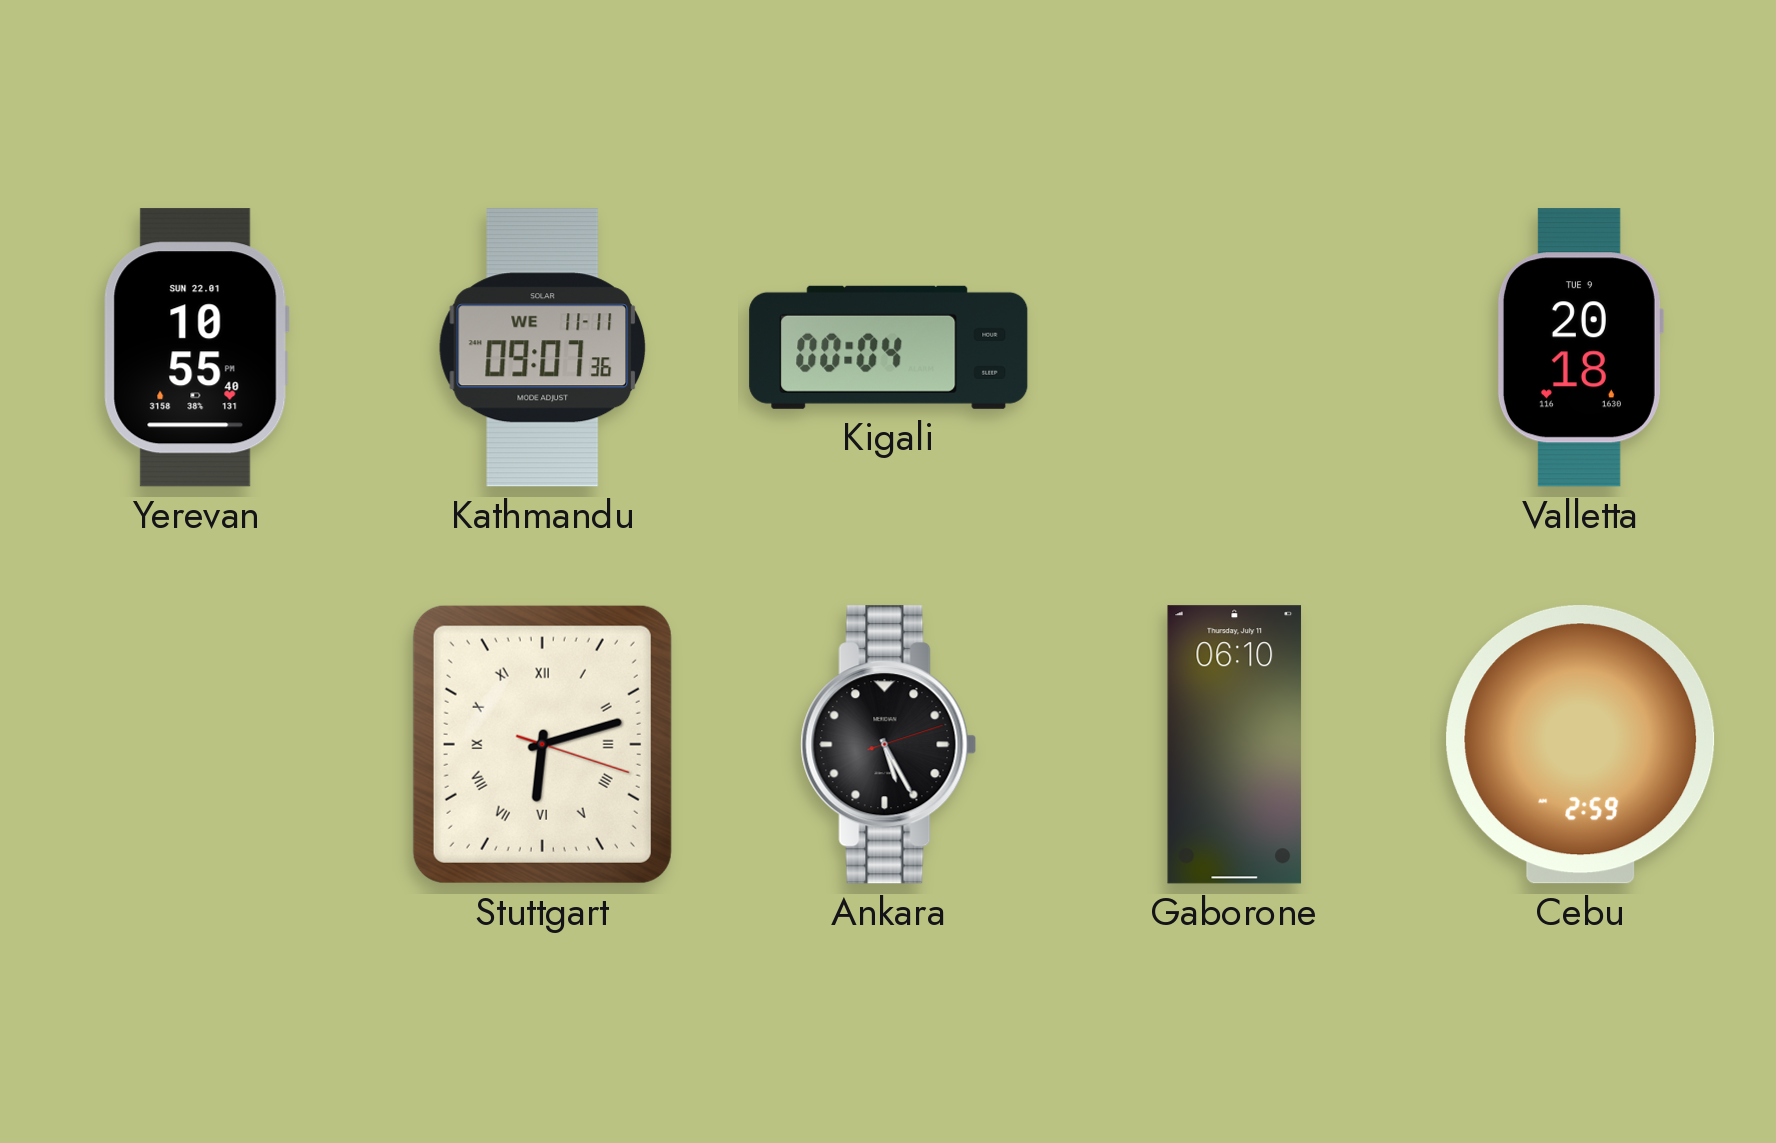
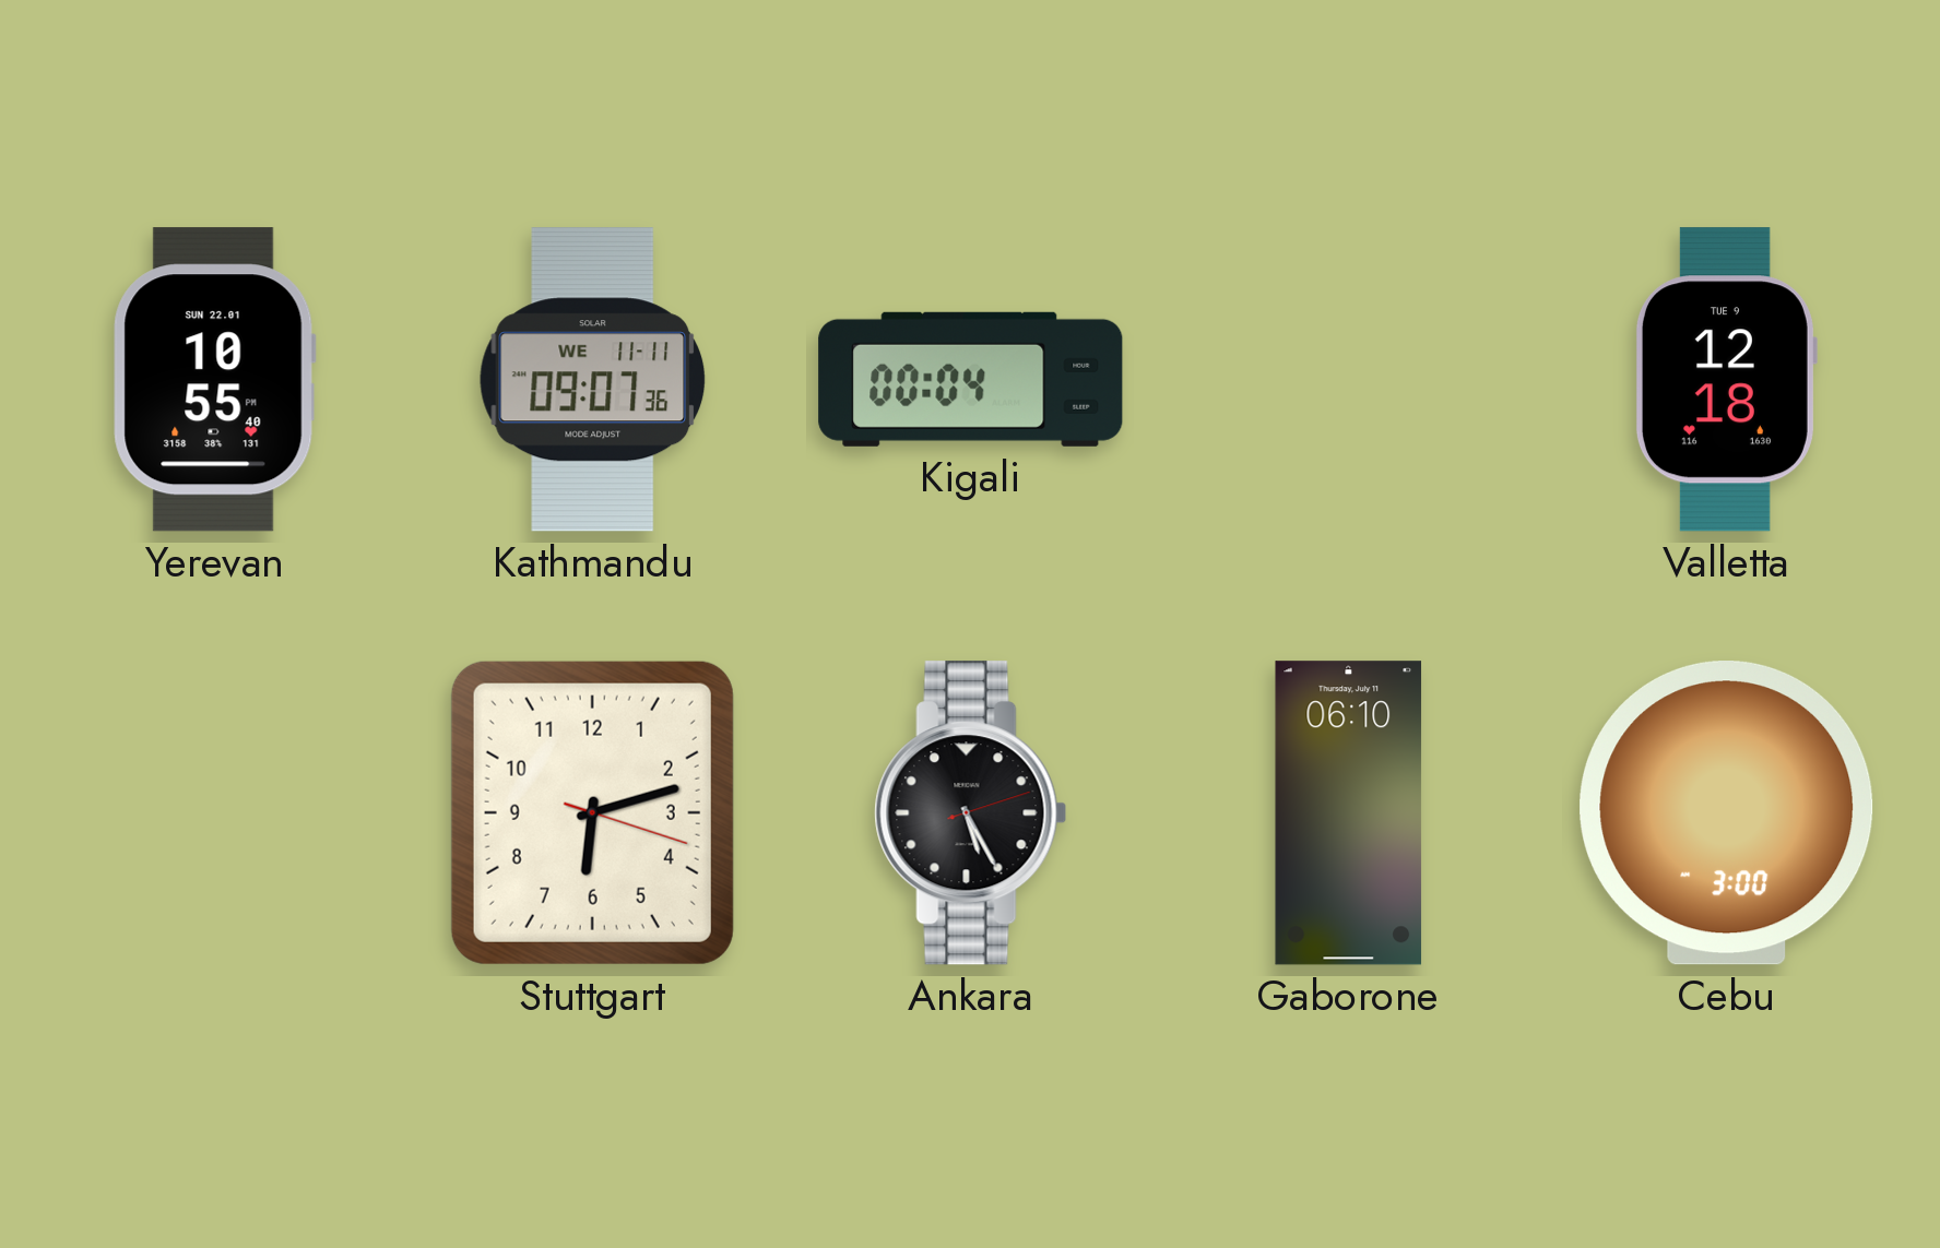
Valletta: 20:18 -> 12:18 (1726, 380)
Stuttgart numerals: Roman -> Arabic (592, 812)
Cebu: 2:59 -> 3:00 (1727, 813)
